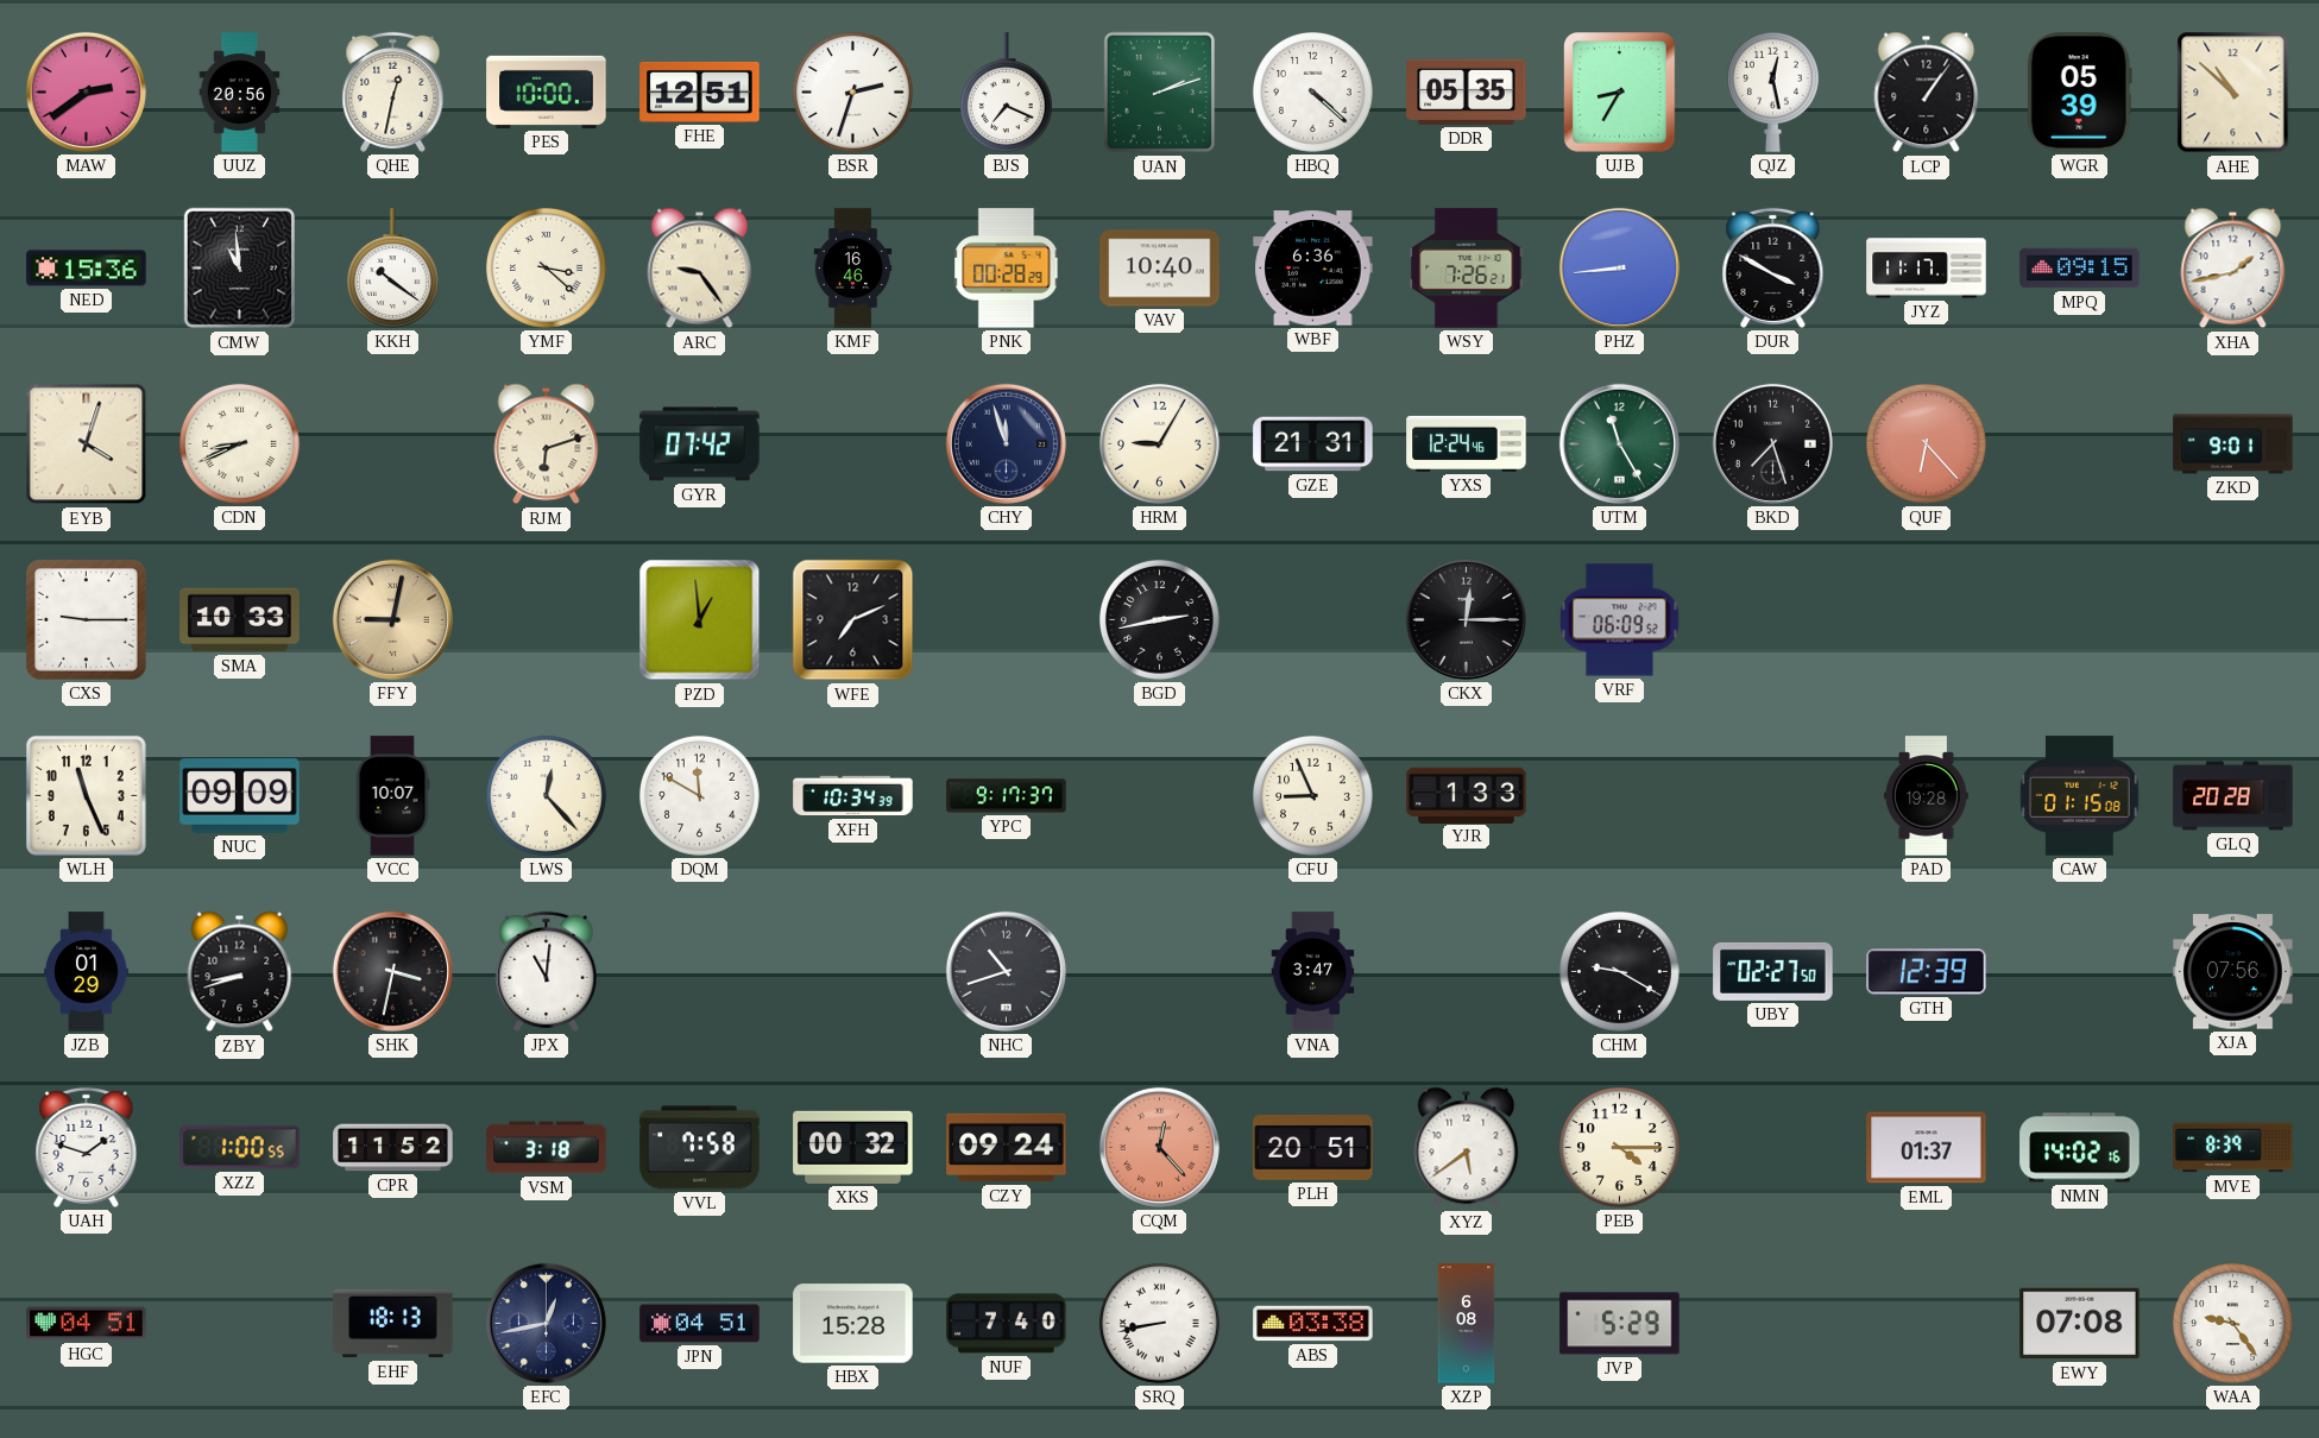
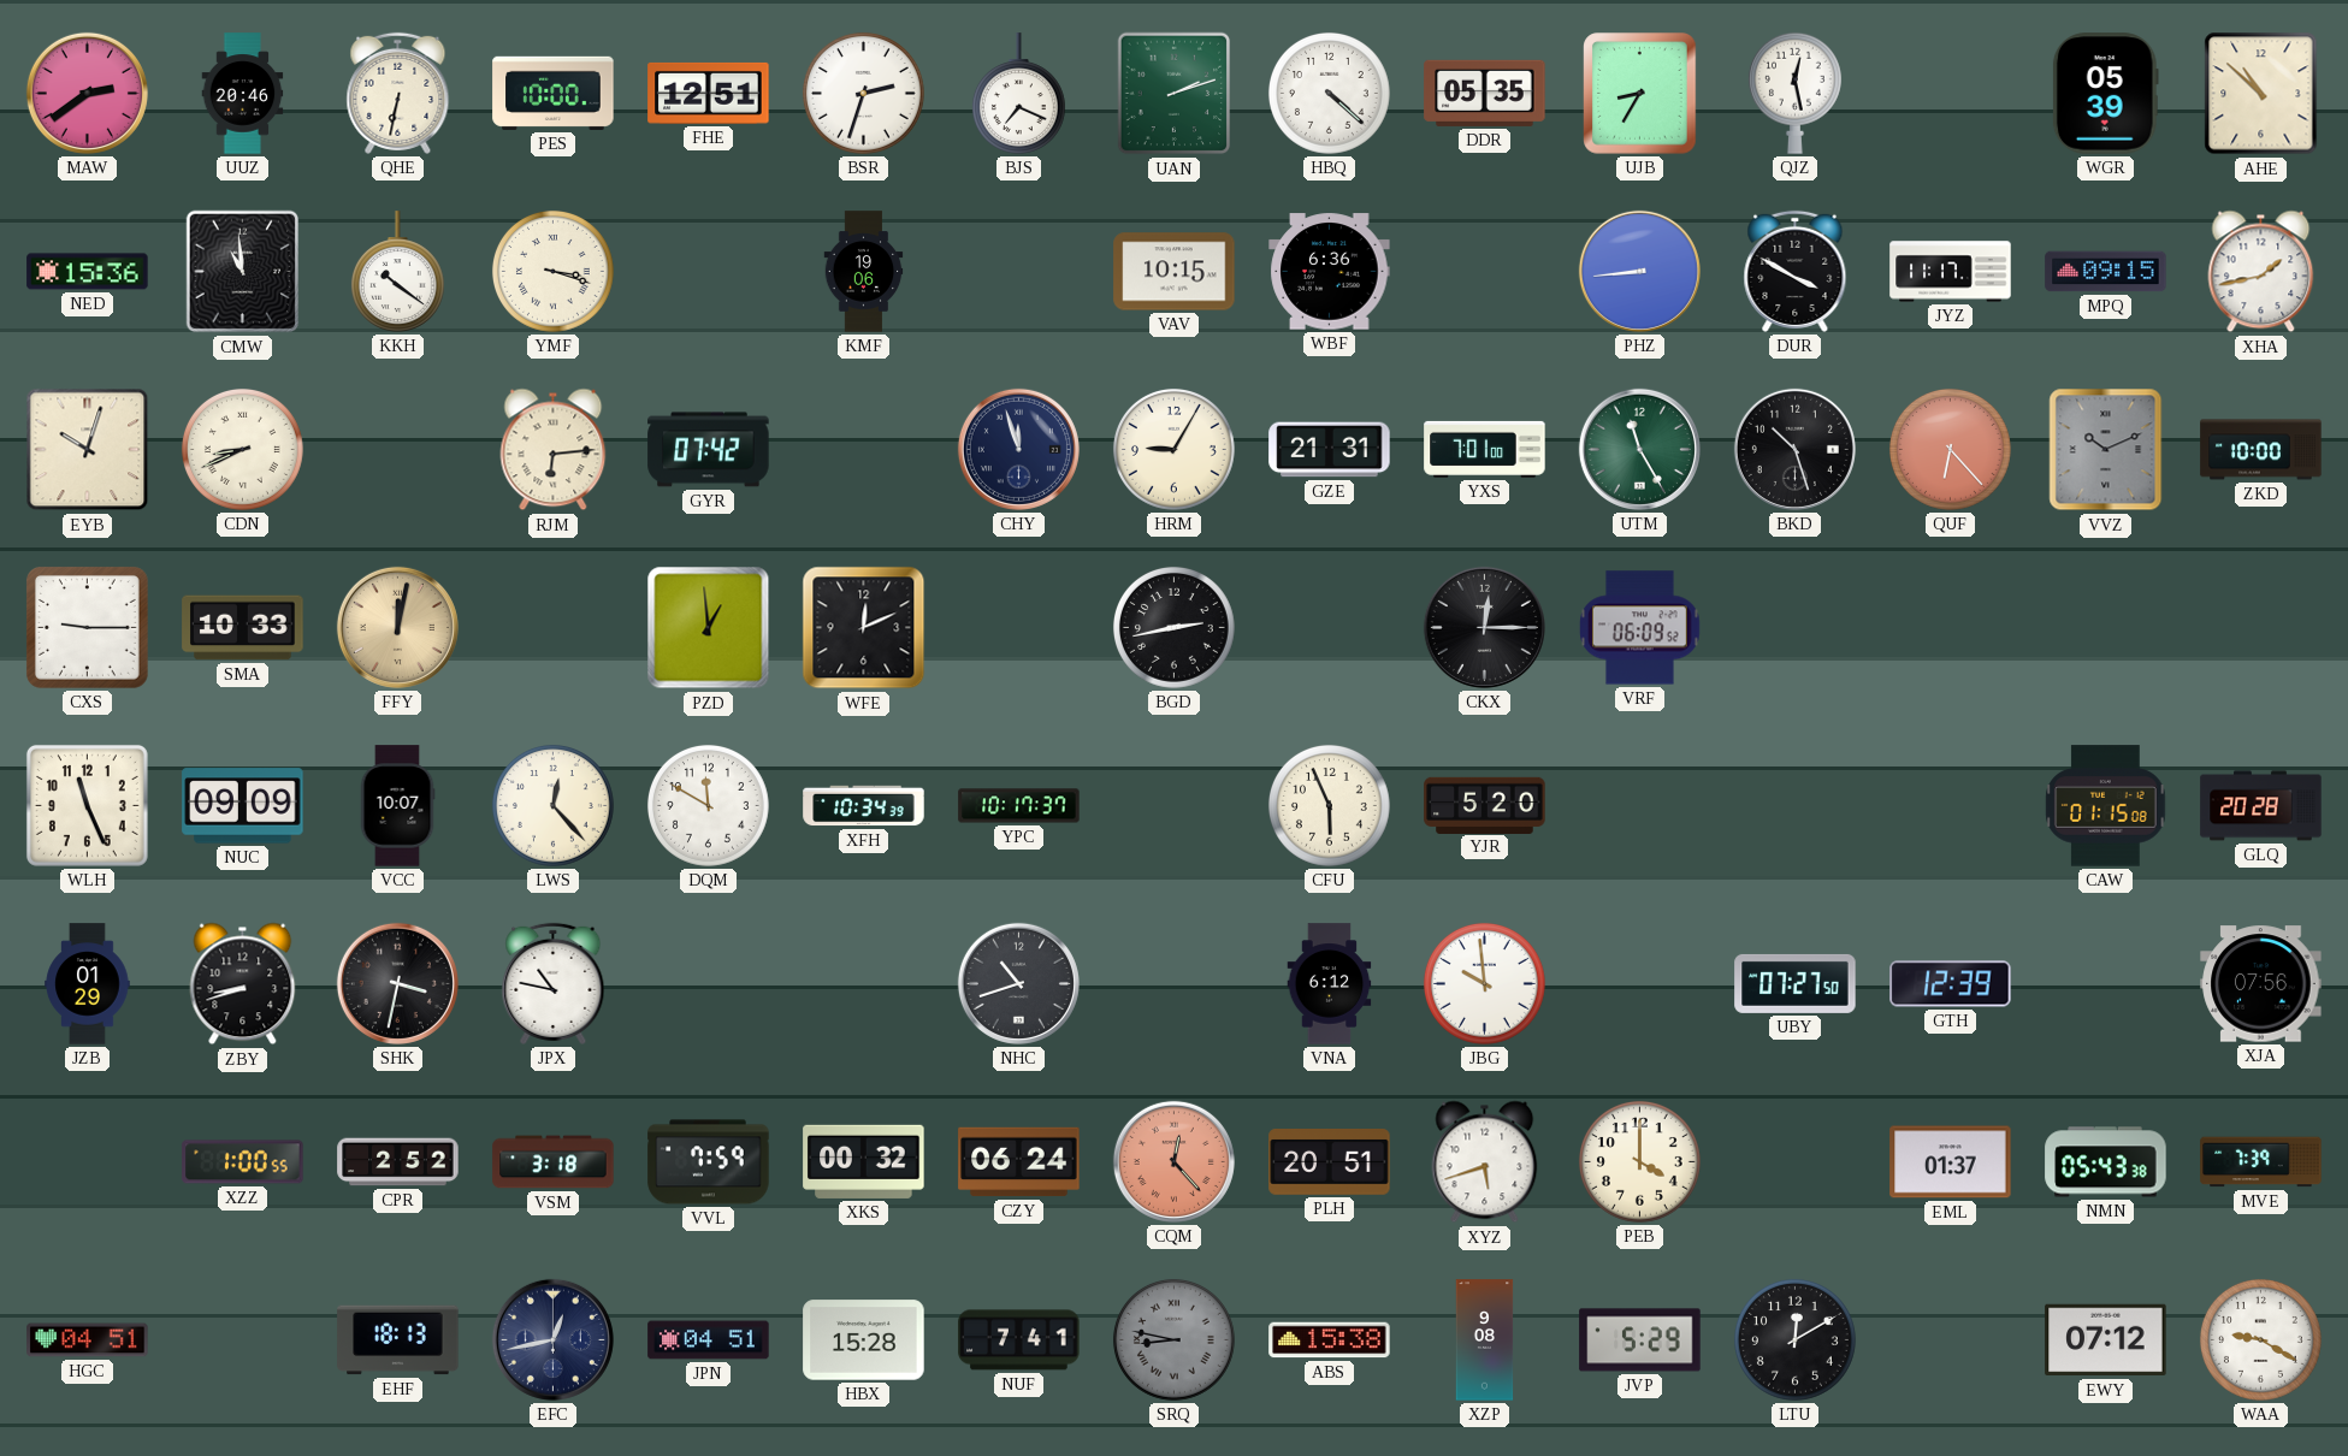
UUZ: 20:56 -> 20:46 (243, 94)
QHE: 12:32 -> 6:32 (398, 93)
LCP: 1:06 -> none (1927, 93)
YMF: 3:22 -> 3:18 (552, 271)
ARC: 9:24 -> none (700, 269)
KMF: 16:46 -> 19:06 (864, 272)
PNK: 00:28 -> none (1007, 269)
VAV: 10:40 -> 10:15 (1175, 272)
WSY: 7:26 -> none (1467, 269)
EYB: 4:03 -> 10:03 (88, 450)
RJM: 6:12 -> 6:14 (554, 450)
YXS: 12:24 -> 7:01 (1485, 449)
BKD: 7:27 -> 10:27 (1794, 449)
VVZ: none -> 10:11 (2106, 450)
ZKD: 9:01 -> 10:00 (2261, 450)
FFY: 9:02 -> 12:02 (397, 627)
WFE: 7:11 -> 12:11 (864, 628)
YPC: 9:17 -> 10:17 (1019, 806)
CFU: 8:56 -> 5:56 (1329, 805)
YJR: 1:33 -> 5:20 (1485, 805)
PAD: 19:28 -> none (1927, 796)
JPX: 11:01 -> 10:47 (554, 983)
VNA: 3:47 -> 6:12 (1330, 984)
JBG: none -> 9:59 (1484, 983)
CHM: 9:20 -> none (1619, 971)
UBY: 02:27 -> 07:27 (1796, 983)
UAH: 1:48 -> none (87, 1147)
CPR: 11:52 -> 2:52 (398, 1162)
VVL: 7:58 -> 7:59 (709, 1162)
CZY: 09:24 -> 06:24 (1019, 1162)
XYZ: 5:39 -> 5:42 (1485, 1162)
PEB: 4:15 -> 4:00 (1639, 1161)
NMN: 14:02 -> 05:43 (2106, 1162)
MVE: 8:39 -> 7:39 (2261, 1162)
NUF: 7:40 -> 7:41 (1019, 1340)
SRQ: 8:43 -> 8:47 (1173, 1339)
SRQ dial: white -> grey (1173, 1339)
ABS: 03:38 -> 15:38 (1330, 1340)
XZP: 6:08 -> 9:08 (1485, 1340)
LTU: none -> 12:10 (1794, 1339)
EWY: 07:08 -> 07:12 (2106, 1340)
WAA: 9:24 -> 9:20 (2260, 1339)
